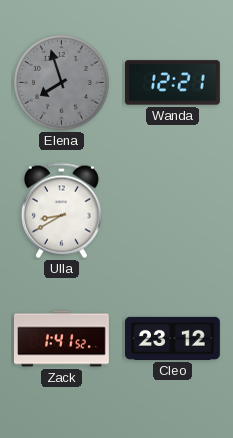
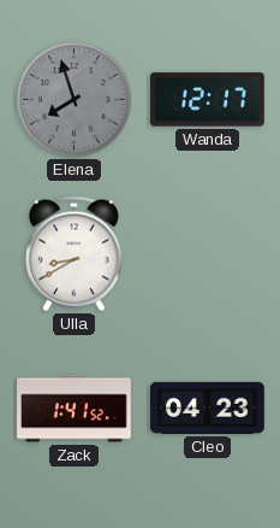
Wanda: 12:21 -> 12:17 (207, 100)
Cleo: 23:12 -> 04:23 (208, 407)
